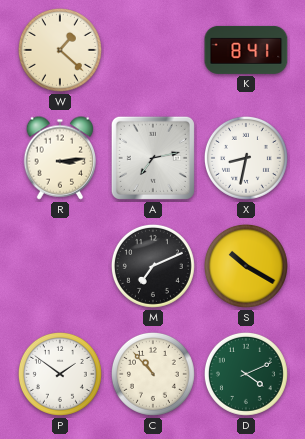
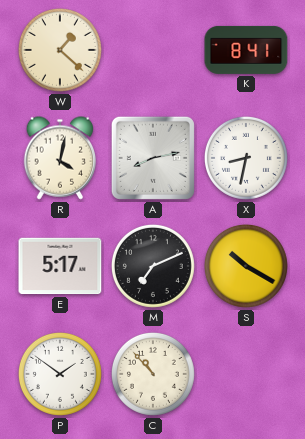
R: 3:14 -> 4:02 (60, 158)
A: 7:13 -> 8:13 (153, 158)
E: none -> 5:17 (60, 266)
D: 4:11 -> none (246, 374)
